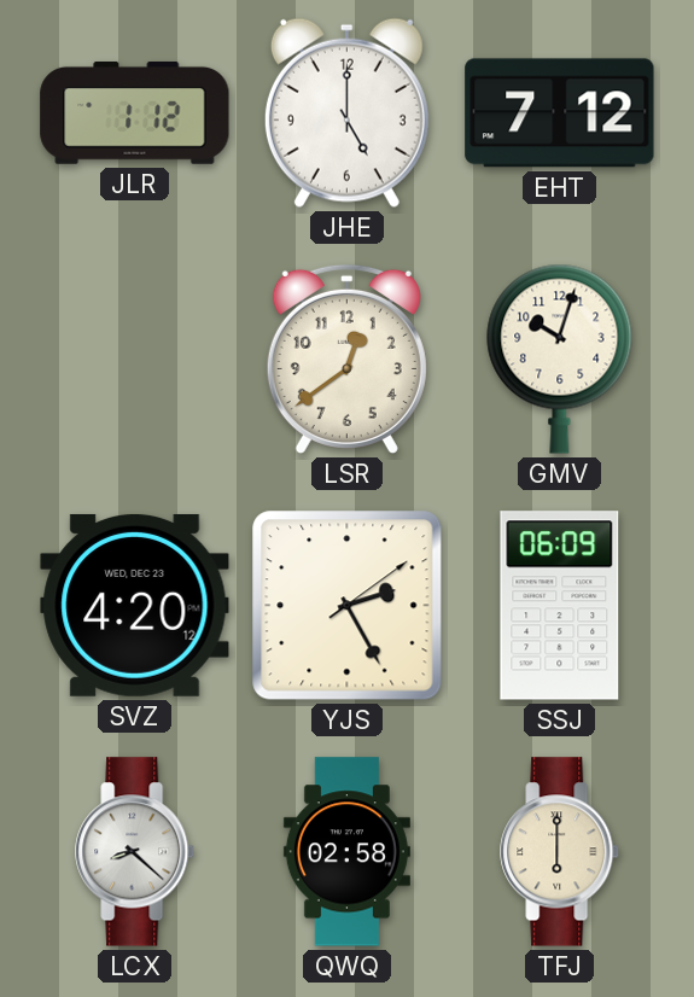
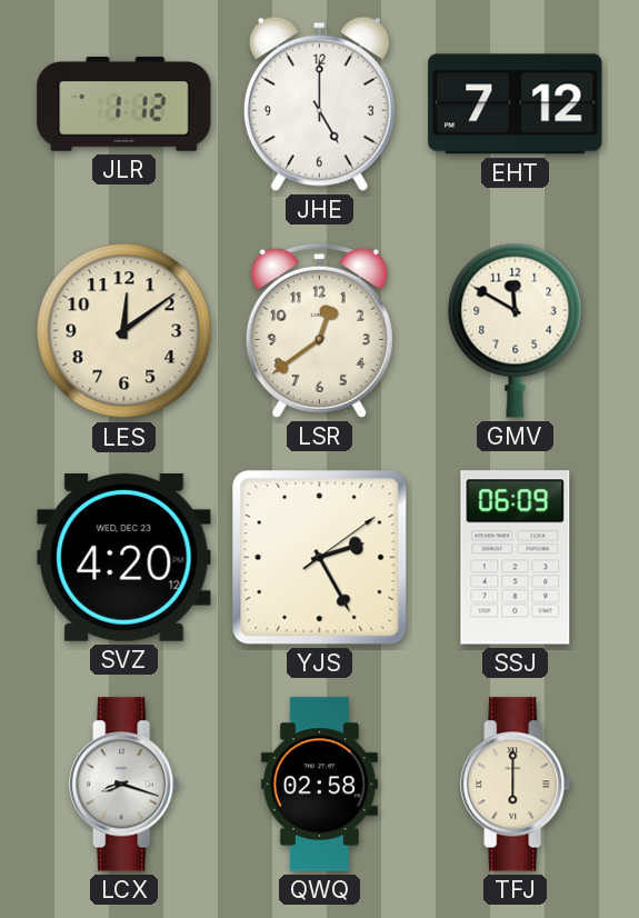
LES: none -> 12:09 (124, 331)
GMV: 10:03 -> 11:50 (516, 330)
LCX: 8:22 -> 8:18 (124, 785)
